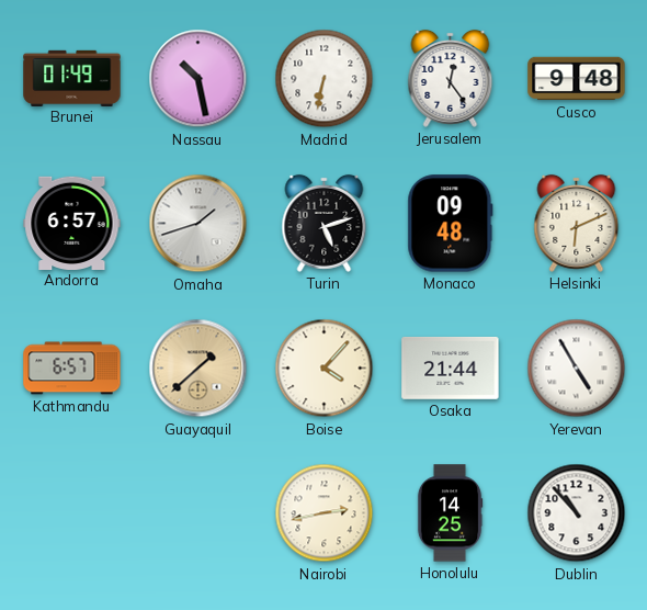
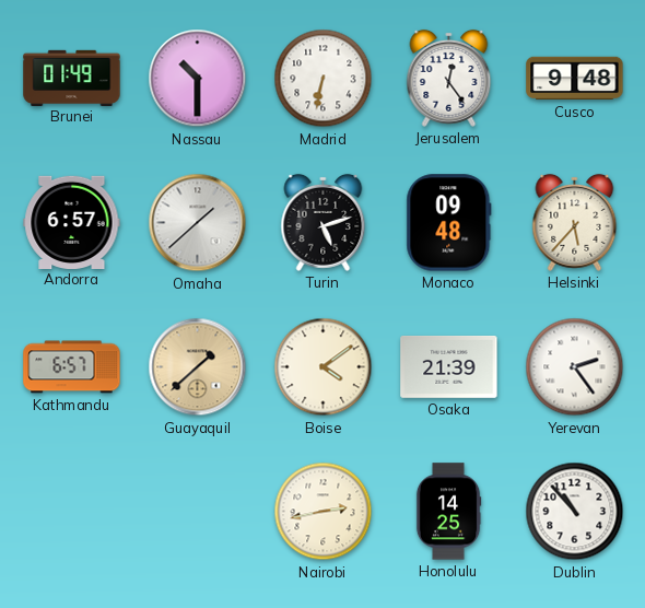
Nassau: 10:28 -> 10:30 (198, 79)
Omaha: 1:42 -> 1:38 (198, 223)
Helsinki: 6:11 -> 5:37 (575, 222)
Boise: 4:07 -> 4:09 (324, 367)
Osaka: 21:44 -> 21:39 (449, 366)
Yerevan: 4:55 -> 2:24 (575, 367)
